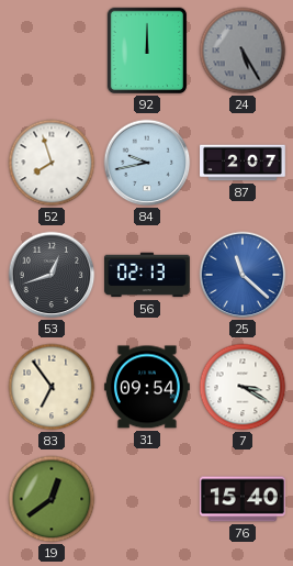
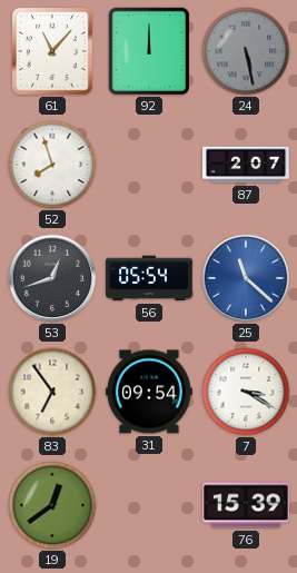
61: none -> 11:07 (52, 51)
24: 5:25 -> 5:28 (246, 51)
84: 9:43 -> none (147, 163)
56: 02:13 -> 05:54 (150, 278)
76: 15:40 -> 15:39 (246, 505)
